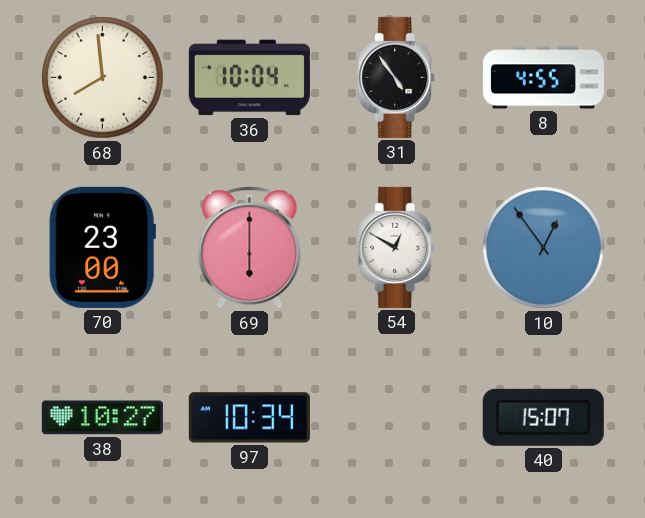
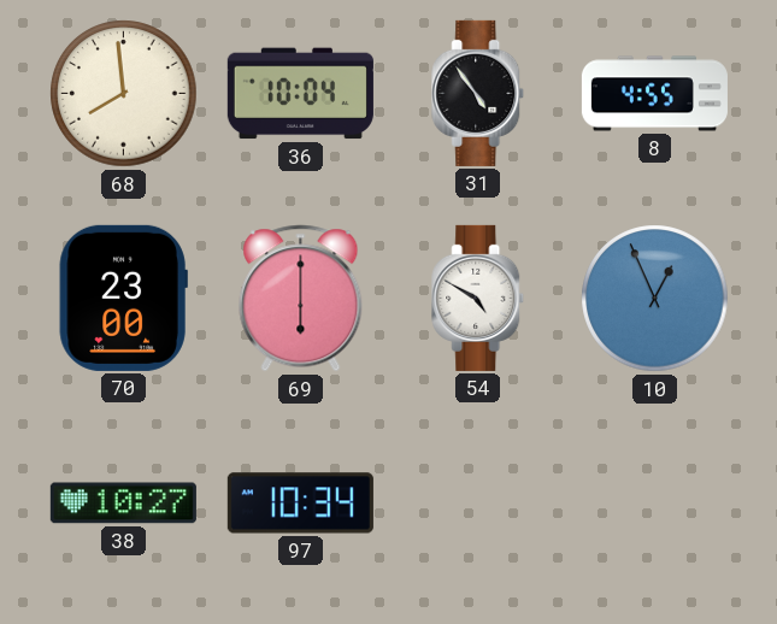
54: 12:50 -> 4:50 (478, 298)
10: 12:54 -> 12:56 (655, 299)
40: 15:07 -> none (543, 417)
